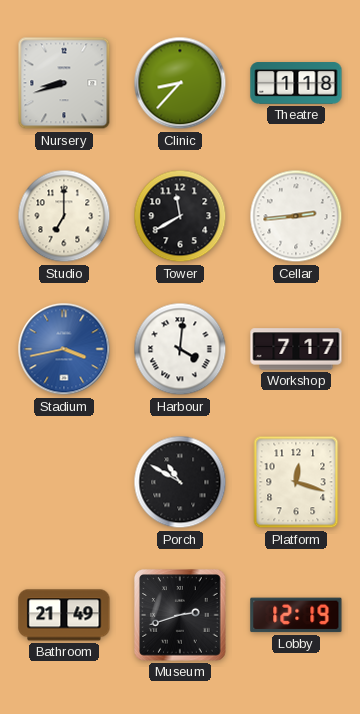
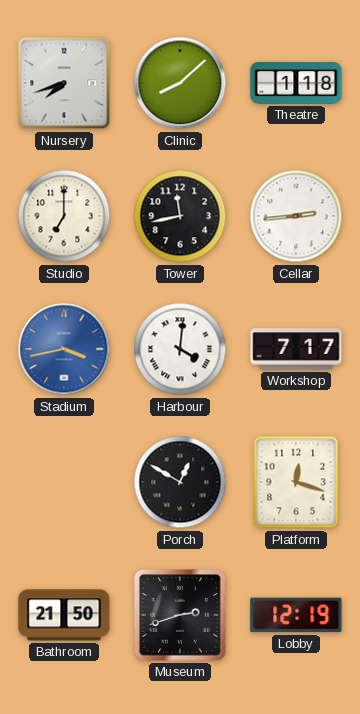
Nursery: 8:42 -> 7:42 (64, 83)
Clinic: 8:37 -> 8:08 (180, 83)
Tower: 11:40 -> 11:43 (180, 216)
Porch: 10:50 -> 12:50 (180, 482)
Bathroom: 21:49 -> 21:50 (64, 615)
